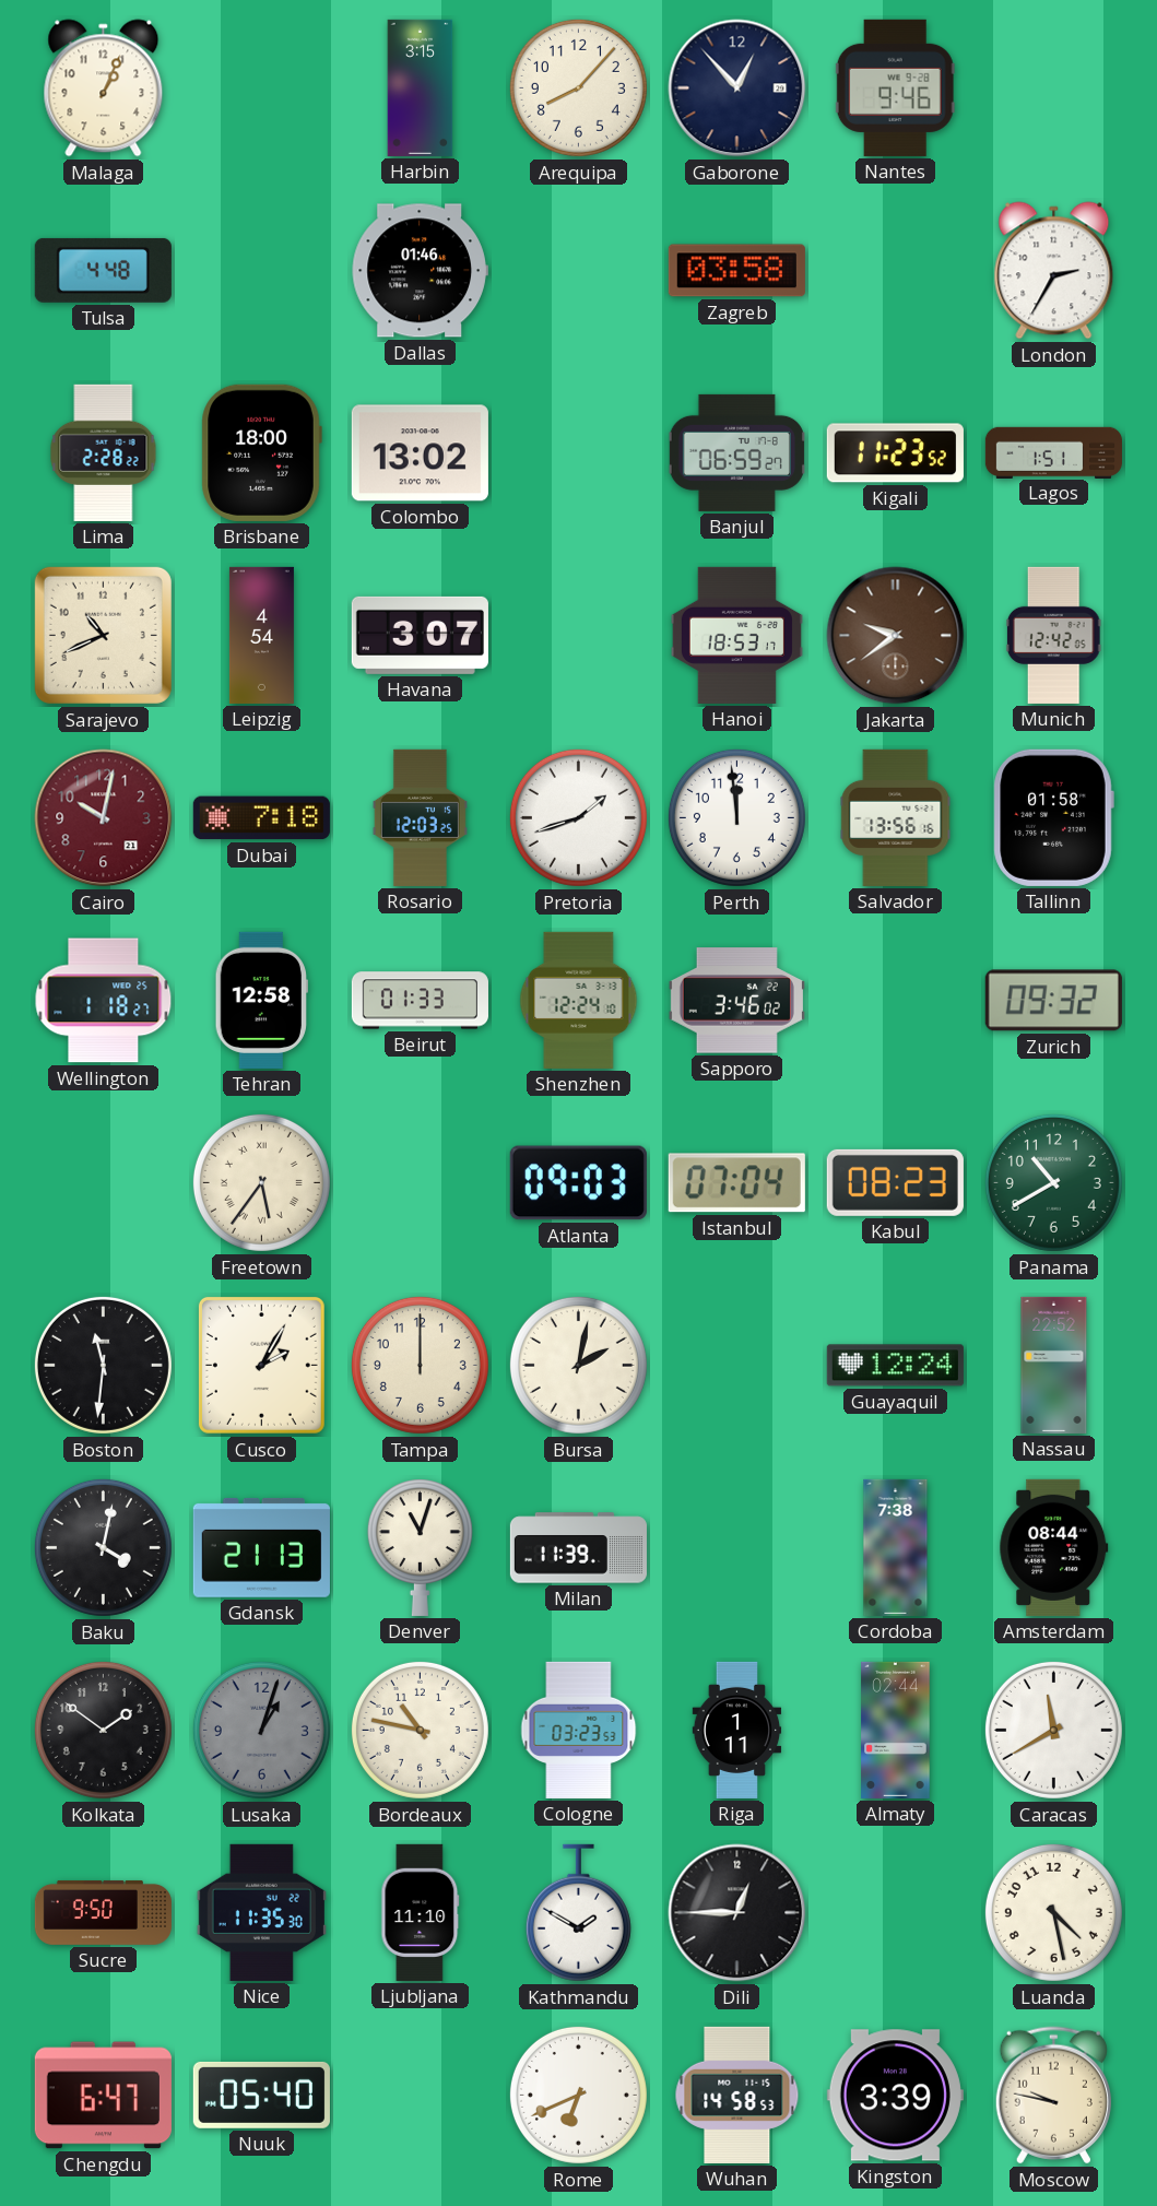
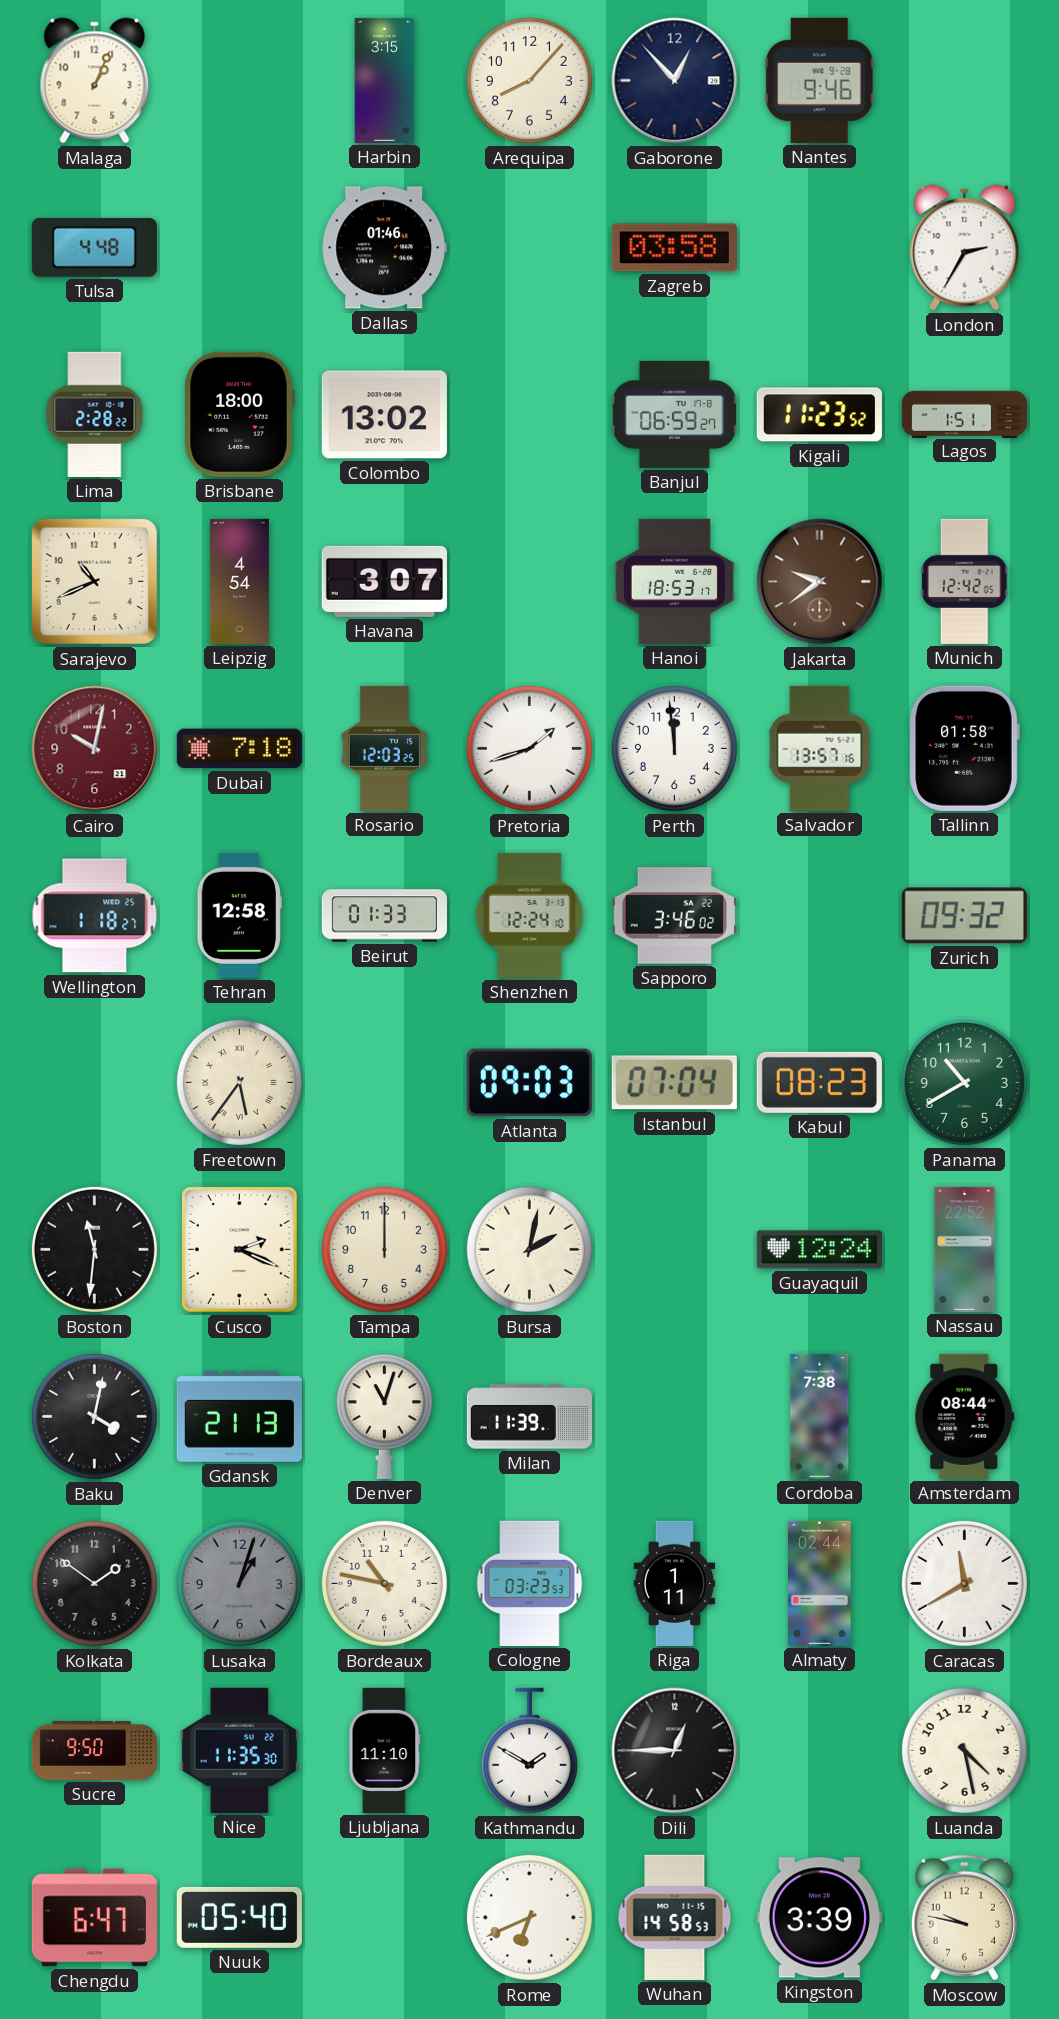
Salvador: 13:56 -> 13:57 (820, 748)
Cusco: 2:05 -> 2:19 (239, 1249)
